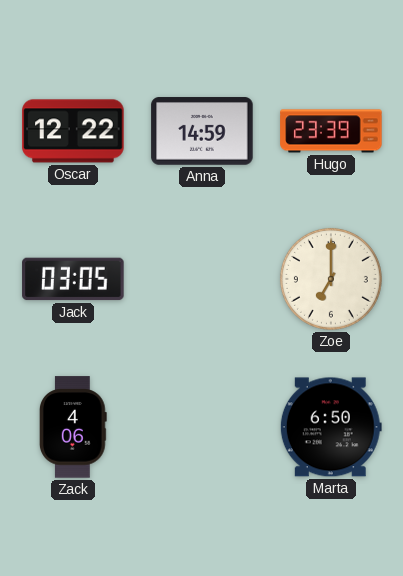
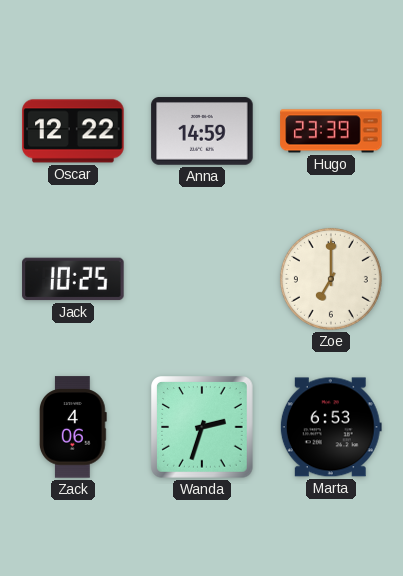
Jack: 03:05 -> 10:25 (73, 279)
Wanda: none -> 2:33 (203, 428)
Marta: 6:50 -> 6:53 (331, 427)
